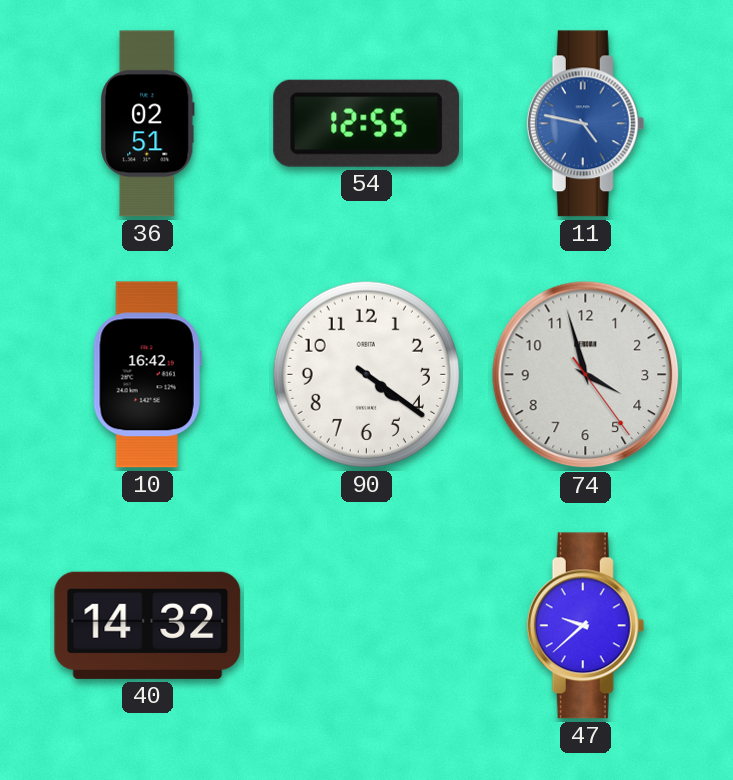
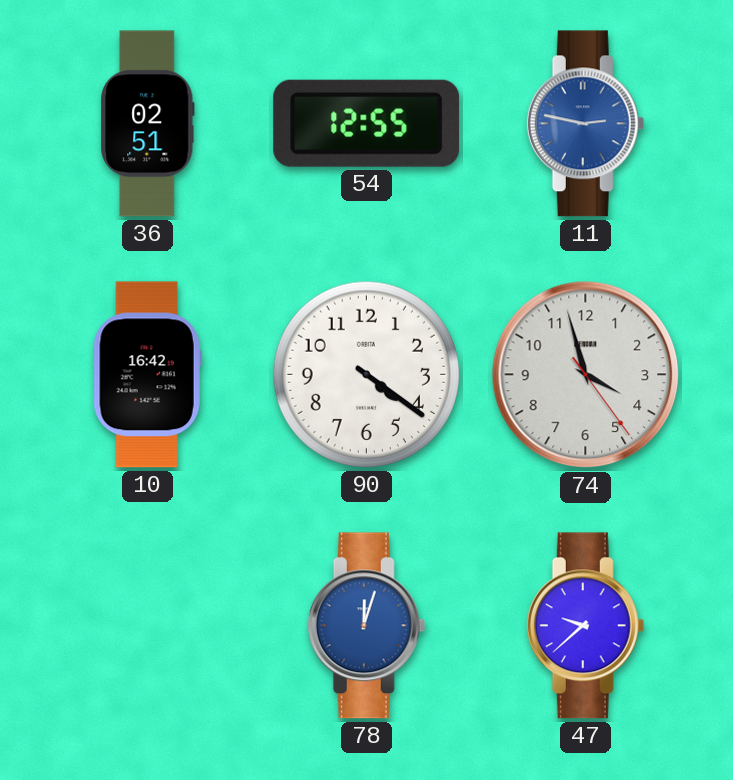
11: 4:47 -> 2:47 (586, 124)
40: 14:32 -> none (148, 625)
78: none -> 12:03 (367, 626)
